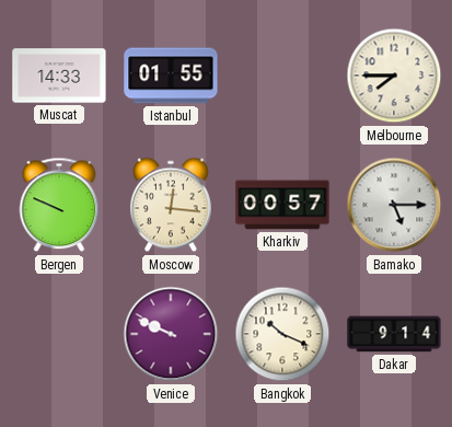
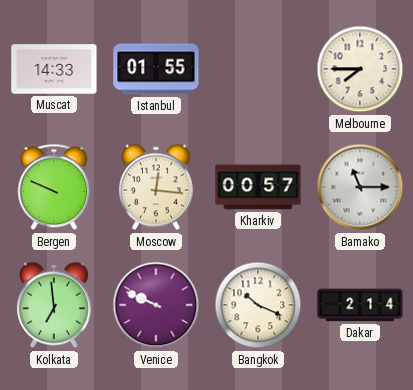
Bamako: 5:15 -> 11:15 (360, 187)
Kolkata: none -> 6:59 (54, 305)
Dakar: 9:14 -> 2:14 (360, 305)
